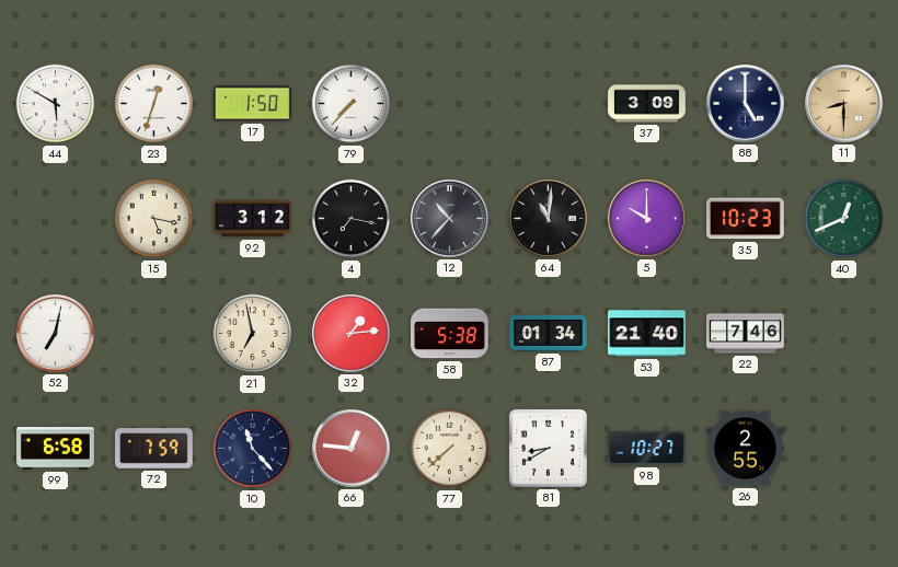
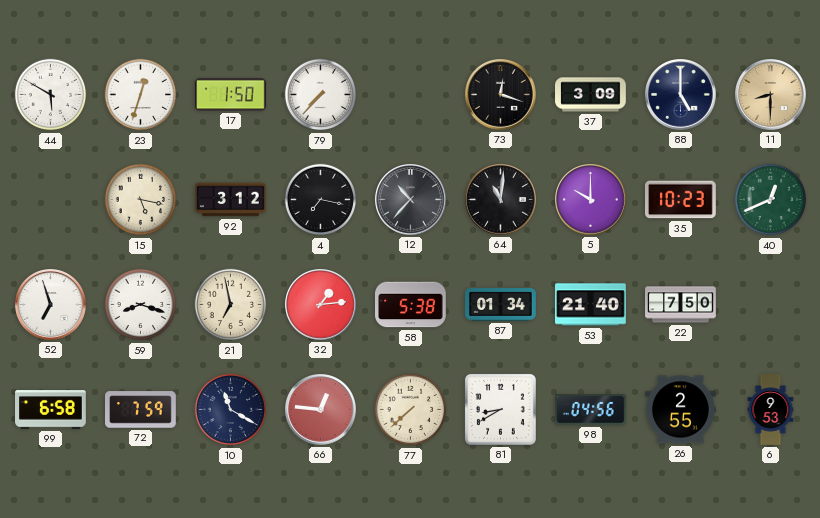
73: none -> 12:18 (501, 95)
52: 7:02 -> 6:57 (51, 305)
59: none -> 8:18 (141, 305)
22: 7:46 -> 7:50 (681, 305)
10: 11:23 -> 11:20 (231, 410)
98: 10:27 -> 04:56 (591, 410)
6: none -> 9:53 (771, 410)
